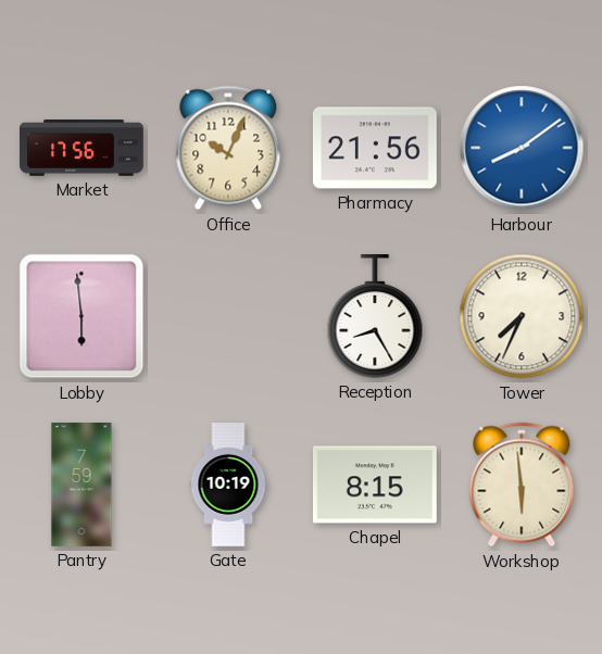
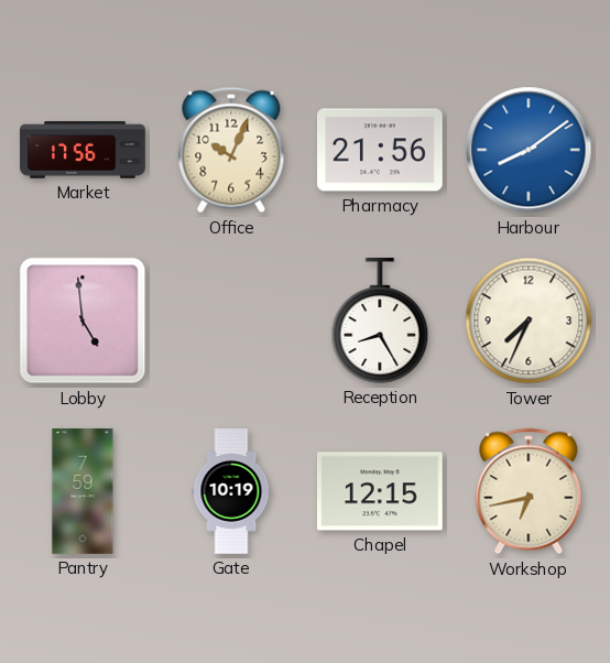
Lobby: 5:59 -> 4:59 (83, 320)
Chapel: 8:15 -> 12:15 (380, 491)
Workshop: 5:59 -> 6:43 (529, 491)
